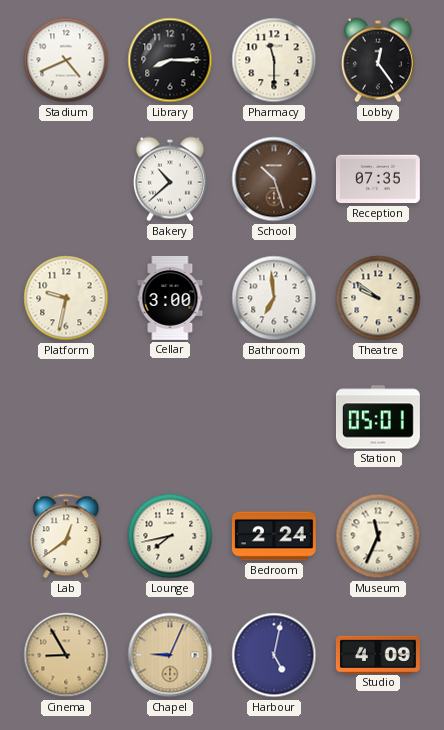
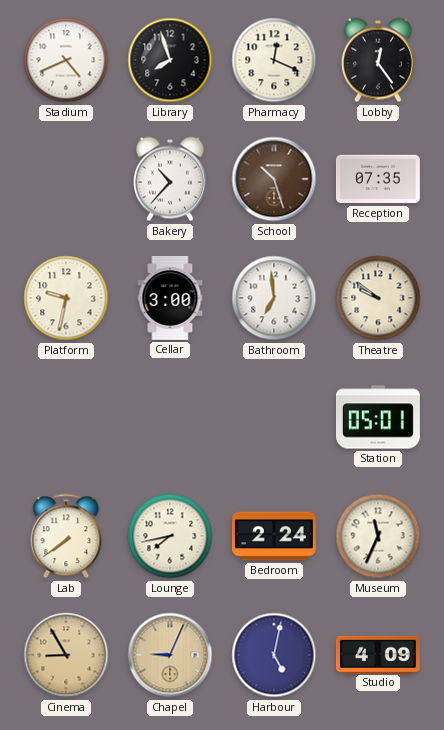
Library: 8:15 -> 7:57 (170, 60)
Pharmacy: 11:30 -> 12:19 (274, 60)
Bakery: 10:38 -> 10:37 (170, 179)
Lab: 12:39 -> 7:39 (66, 536)
